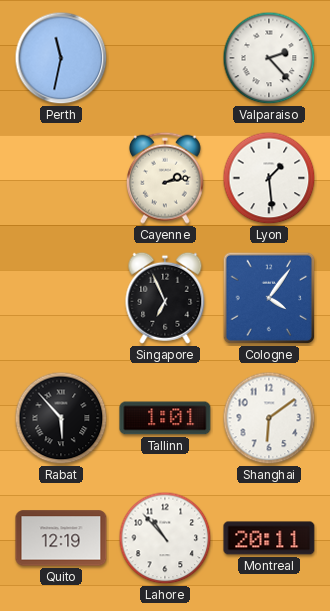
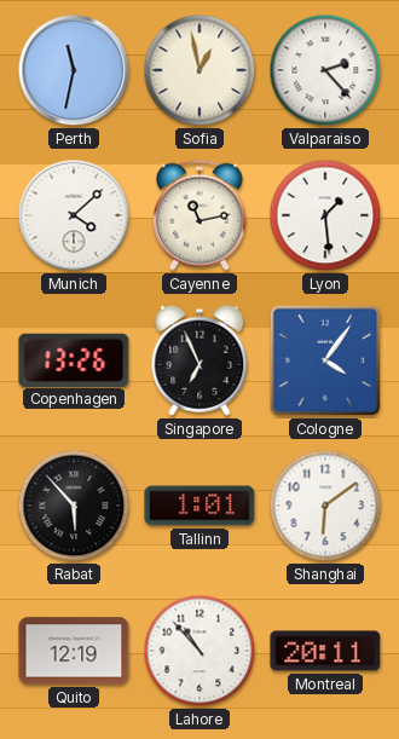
Sofia: none -> 12:58 (199, 70)
Munich: none -> 4:08 (74, 215)
Cayenne: 2:13 -> 11:13 (199, 215)
Copenhagen: none -> 13:26 (74, 359)
